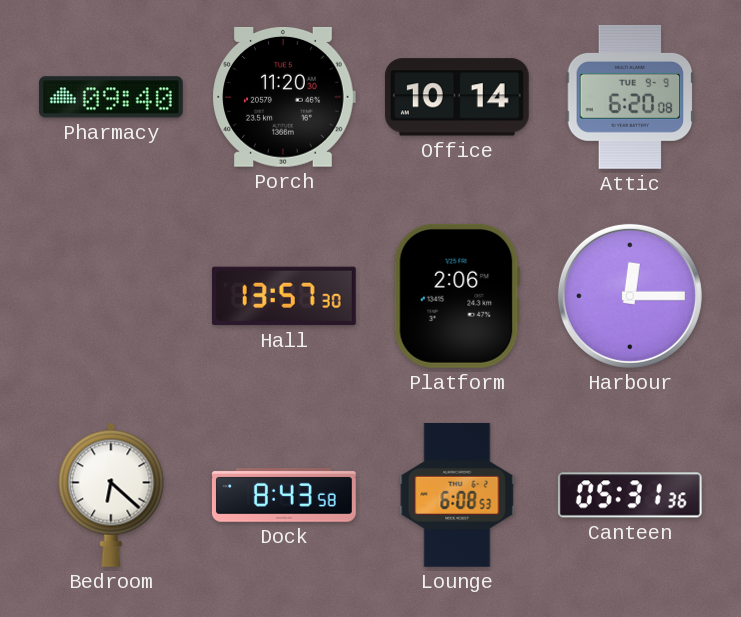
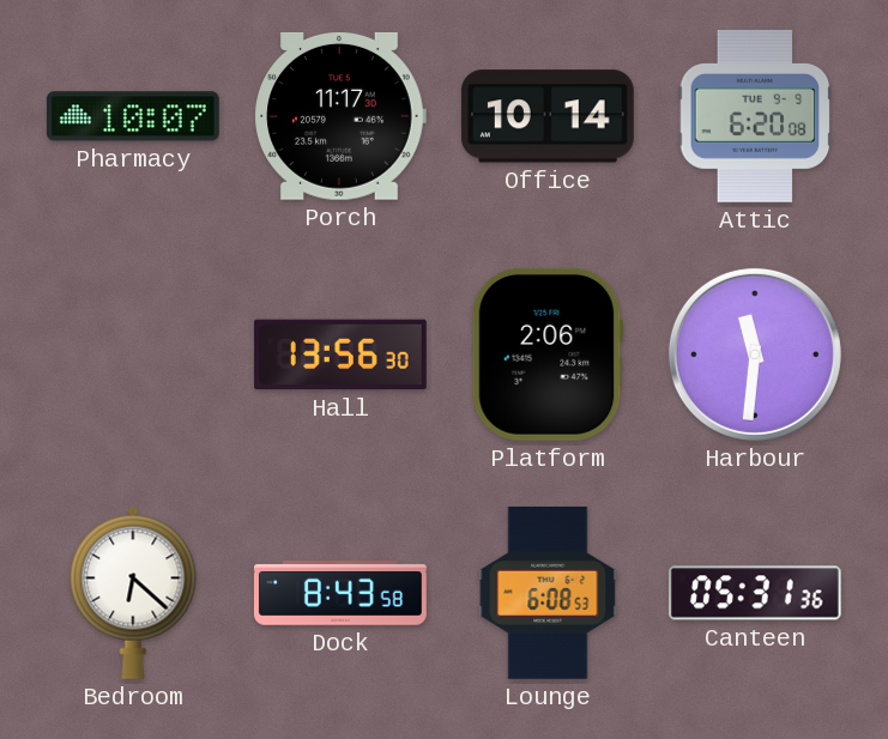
Pharmacy: 09:40 -> 10:07 (133, 116)
Porch: 11:20 -> 11:17 (340, 116)
Hall: 13:57 -> 13:56 (340, 355)
Harbour: 12:15 -> 11:31 (755, 355)
